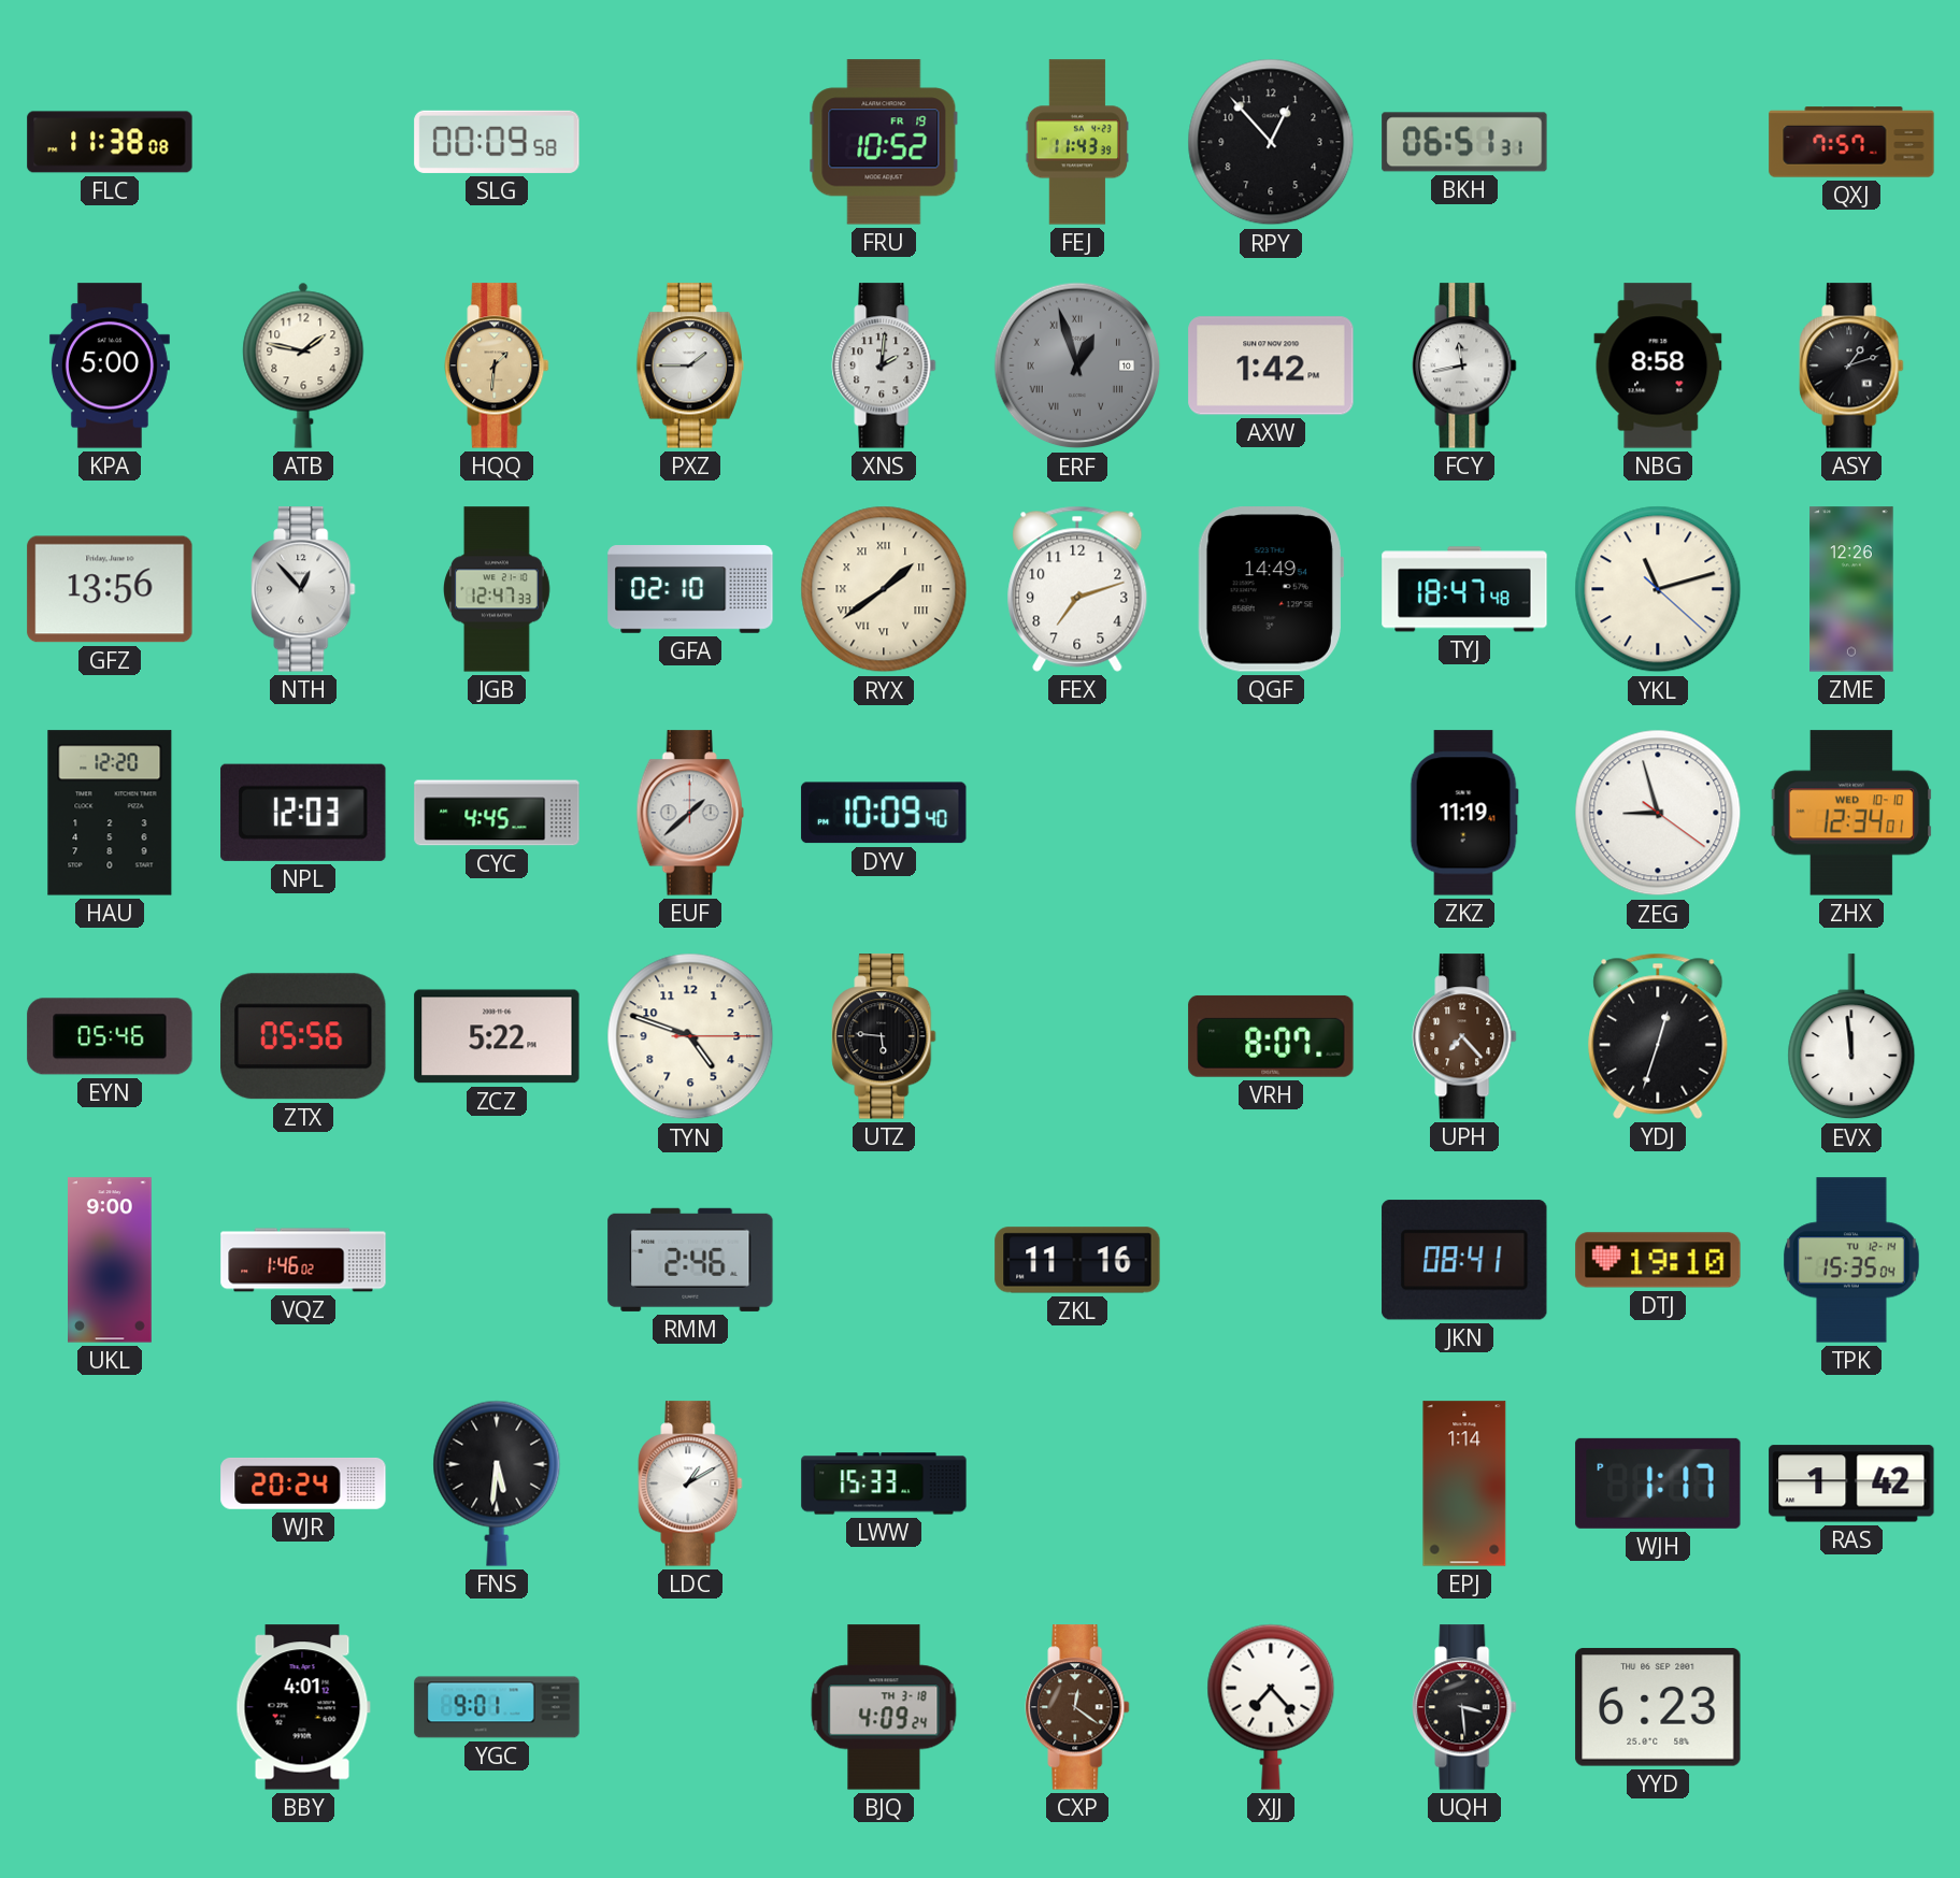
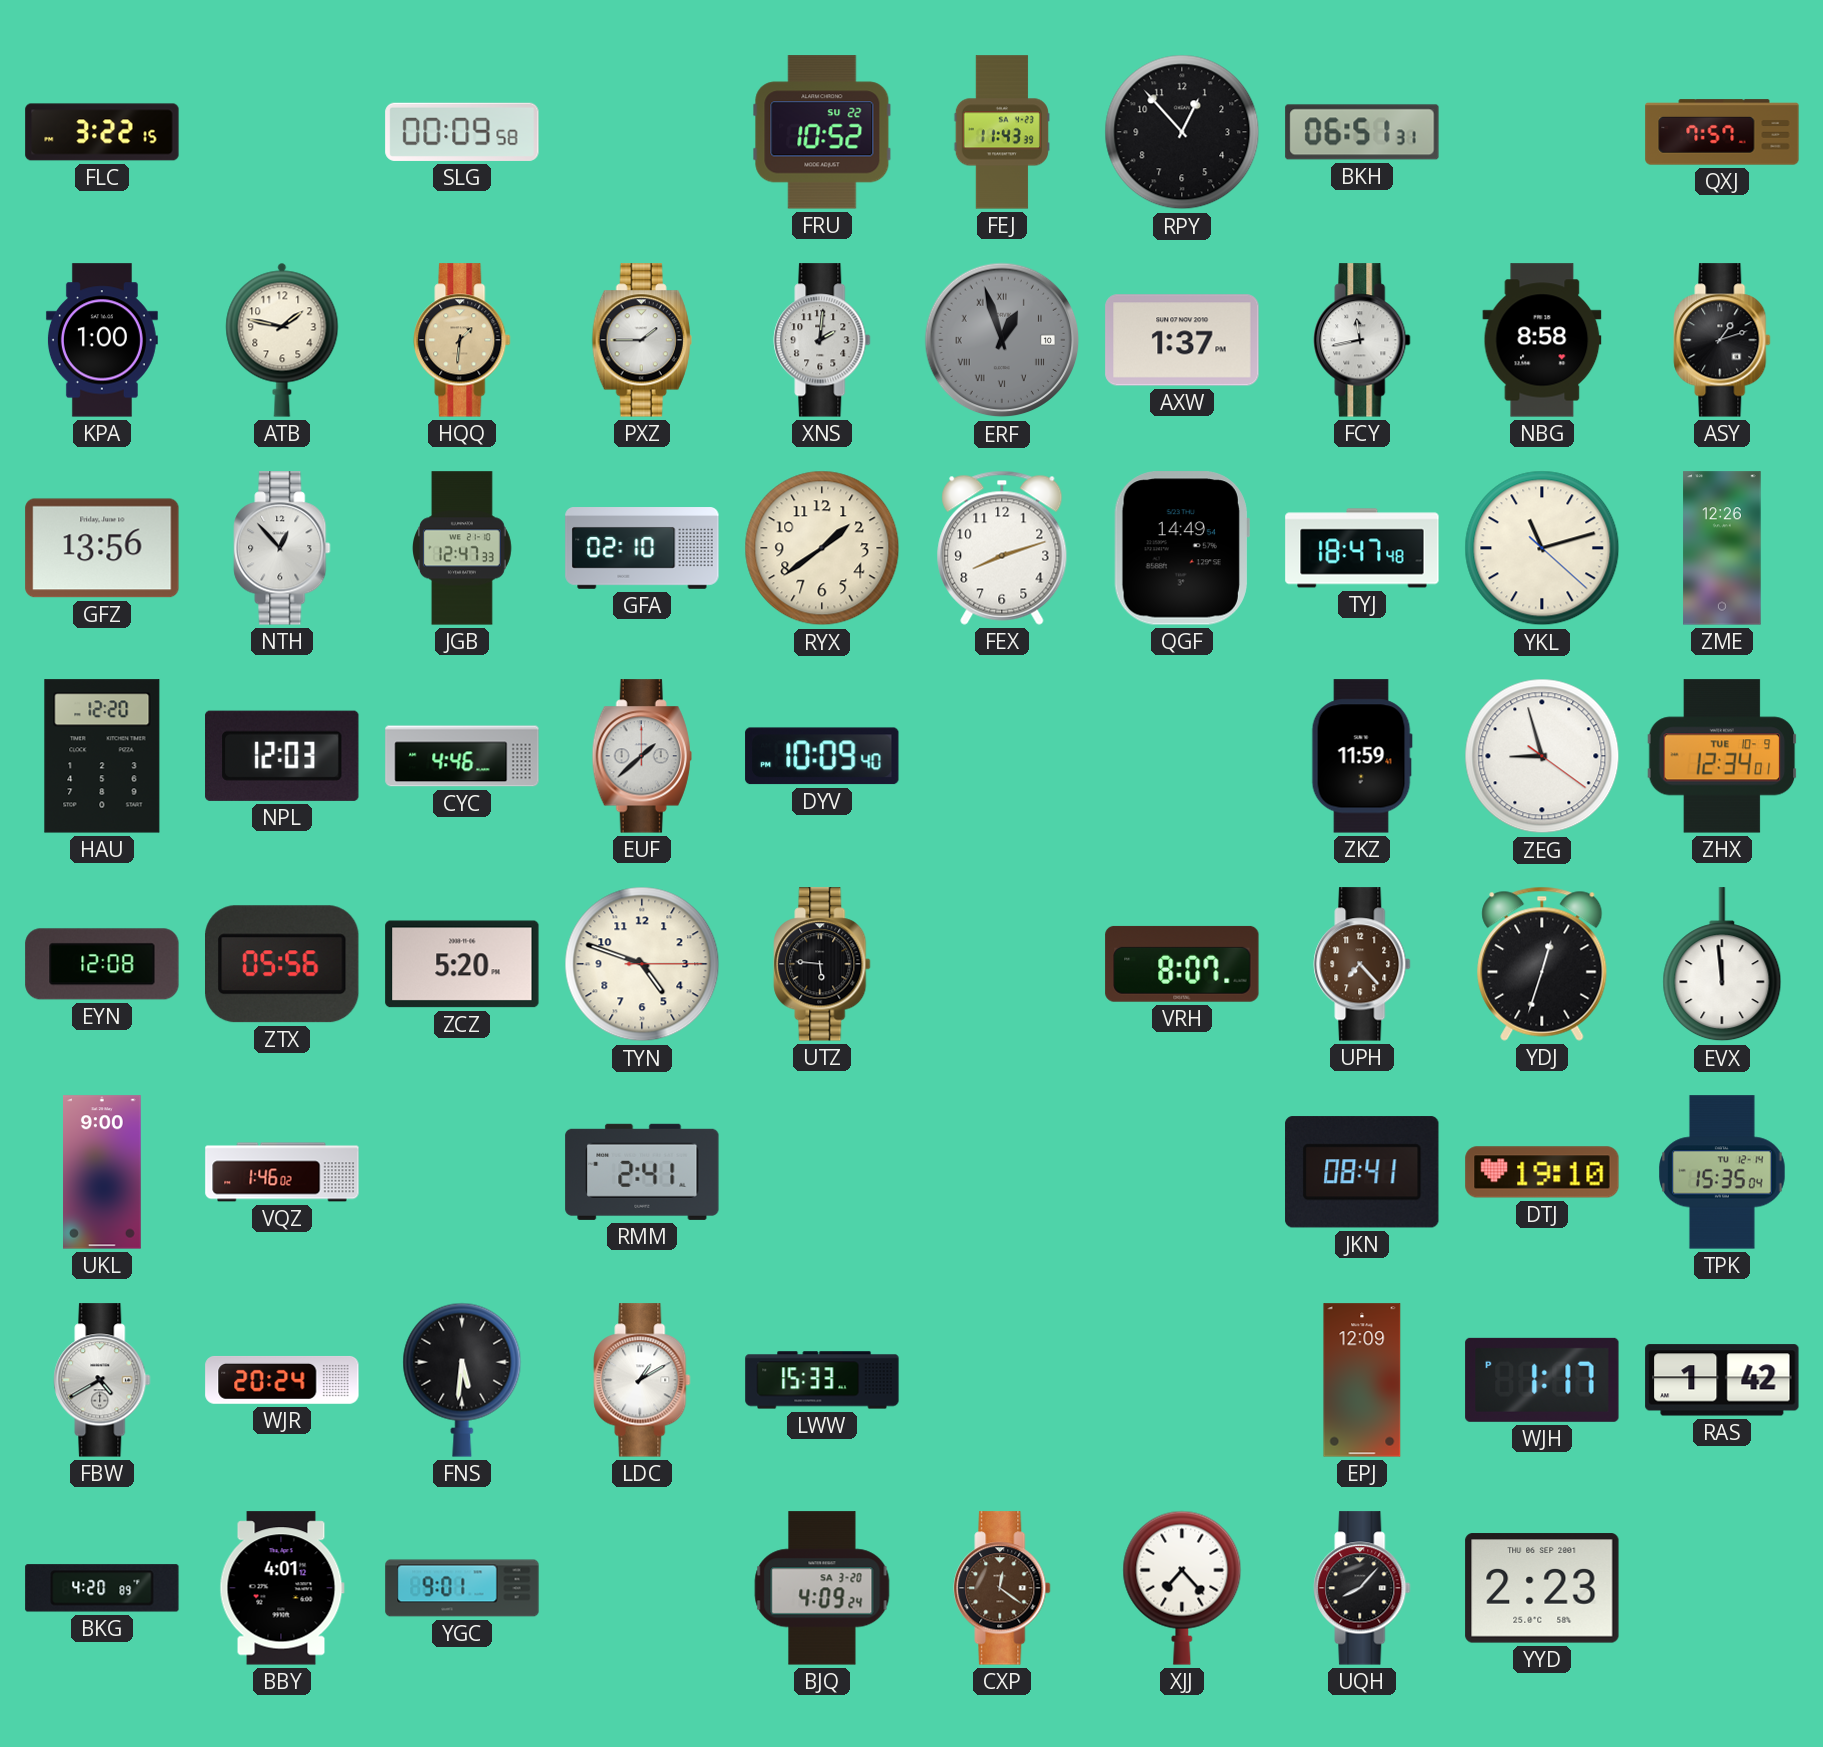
FLC: 11:38 -> 3:22 (102, 132)
FRU date: FR 19 -> SU 22 (822, 132)
KPA: 5:00 -> 1:00 (102, 340)
AXW: 1:42 -> 1:37 (1182, 340)
RYX numerals: Roman -> Arabic (822, 548)
FEX: 7:12 -> 8:12 (1002, 548)
CYC: 4:45 -> 4:46 (462, 756)
ZKZ: 11:19 -> 11:59 (1362, 756)
ZHX date: WED 10-10 -> TUE 10-9 (1722, 756)
EYN: 05:46 -> 12:08 (102, 964)
ZCZ: 5:22 -> 5:20 (462, 964)
RMM: 2:46 -> 2:41 (642, 1172)
ZKL: 11:16 -> none (1077, 1260)
FBW: none -> 4:40 (102, 1380)
EPJ: 1:14 -> 12:09 (1362, 1380)
BKG: none -> 4:20 (102, 1588)
BJQ date: TH 3-18 -> SA 3-20 (822, 1588)
UQH: 3:29 -> 8:07 (1362, 1588)
YYD: 6:23 -> 2:23 (1542, 1588)
